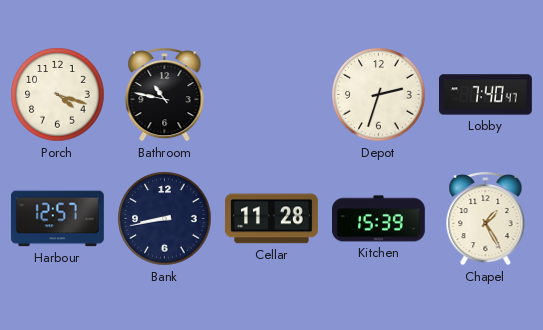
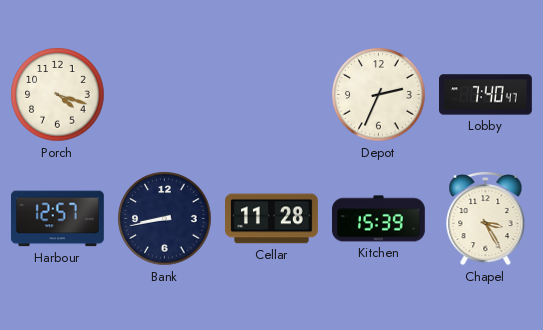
Bathroom: 10:47 -> none (165, 94)
Depot: 2:33 -> 2:34 (379, 95)
Chapel: 1:25 -> 3:25 (486, 218)
